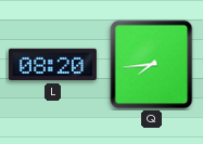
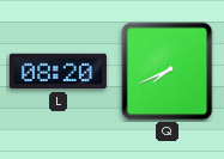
Q: 7:44 -> 7:41 (168, 72)
